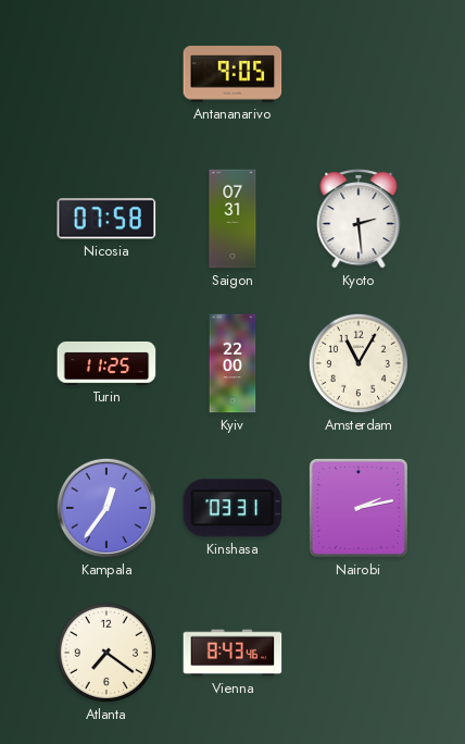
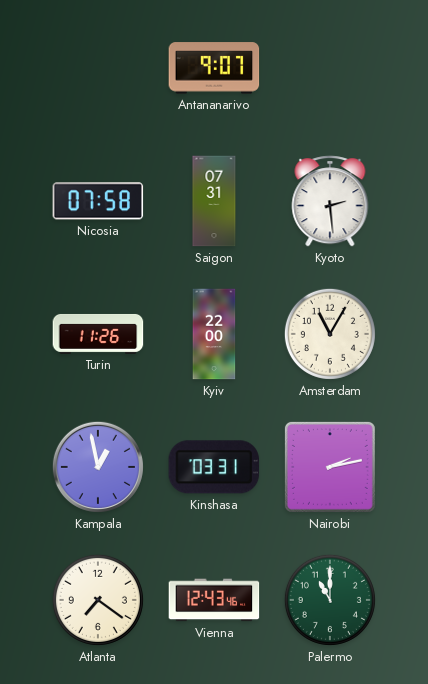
Antananarivo: 9:05 -> 9:07 (214, 68)
Turin: 11:25 -> 11:26 (98, 334)
Kampala: 12:36 -> 12:58 (98, 467)
Vienna: 8:43 -> 12:43 (214, 600)
Palermo: none -> 11:00 (330, 600)
